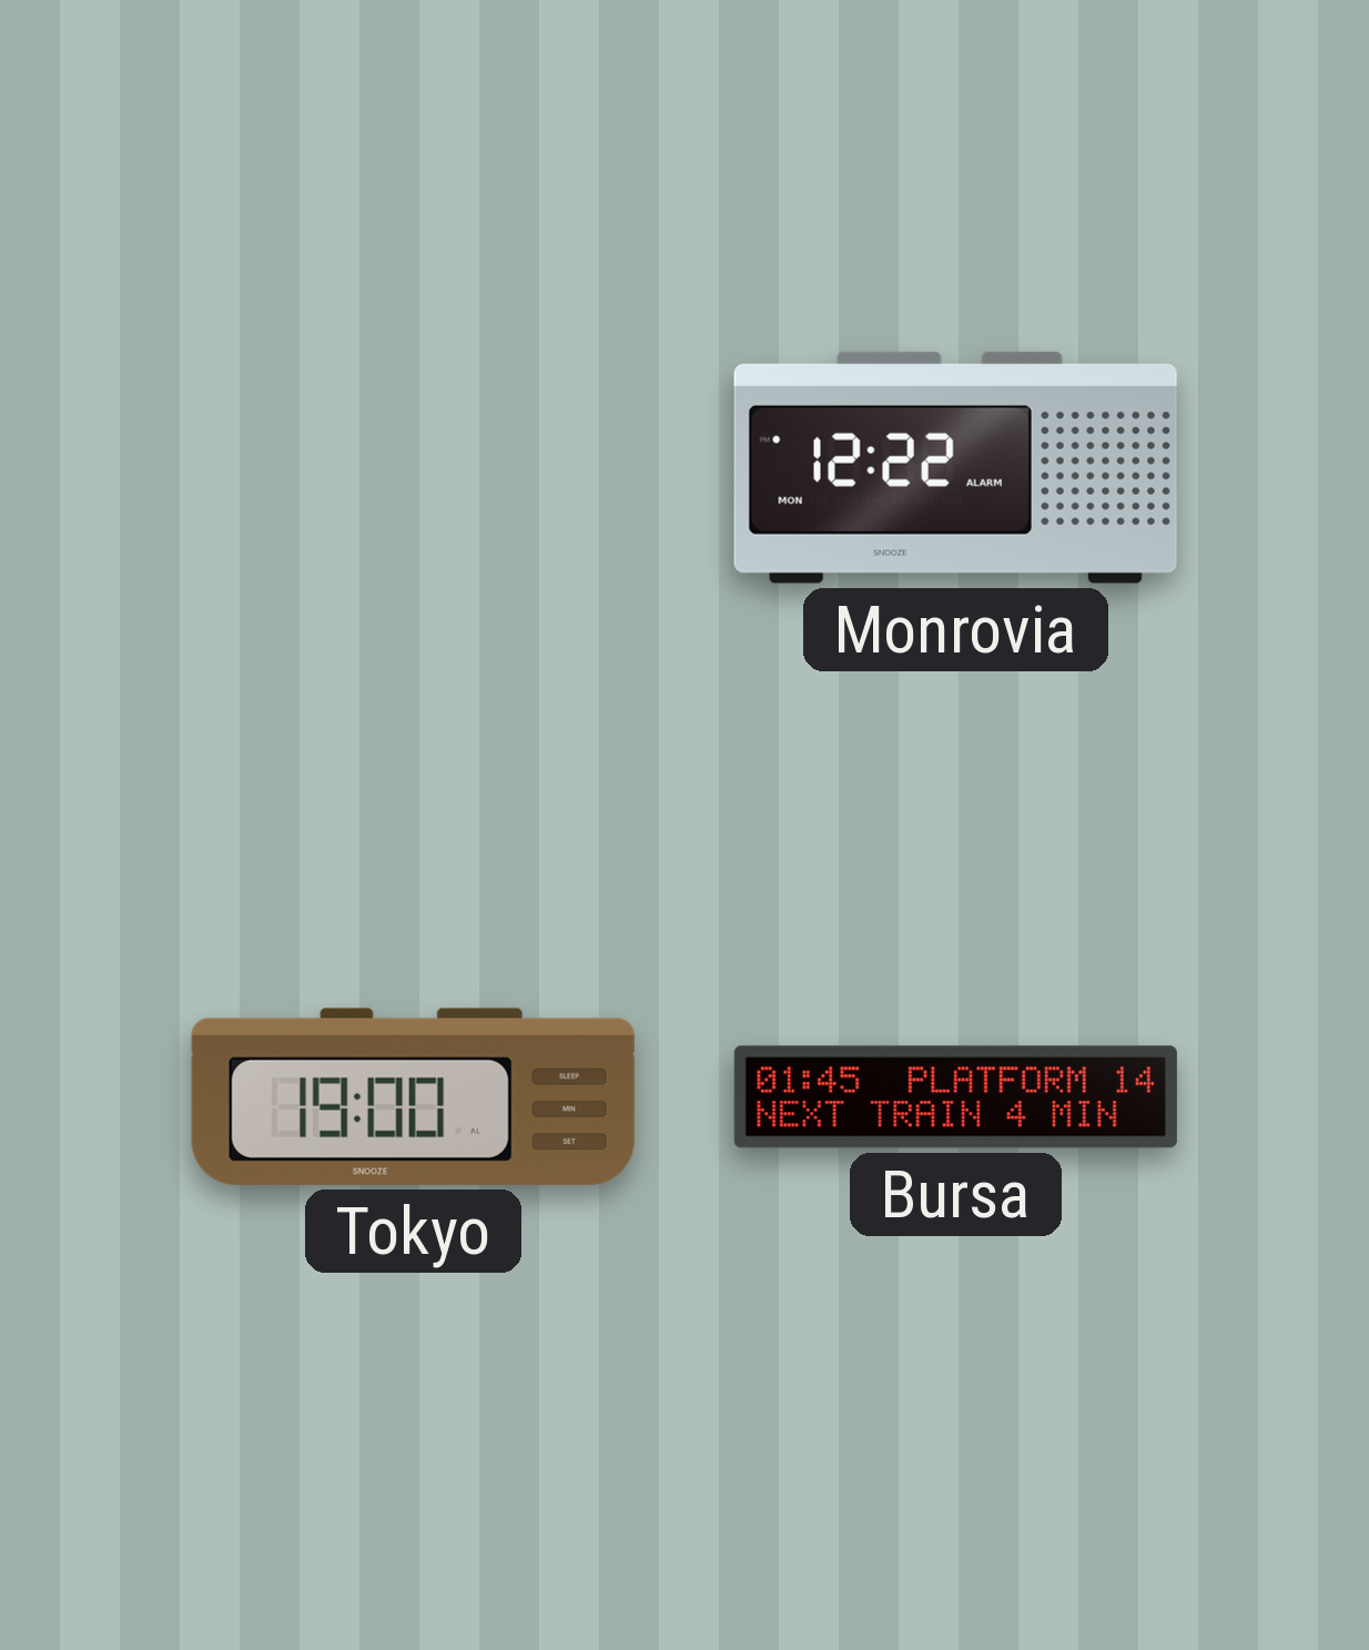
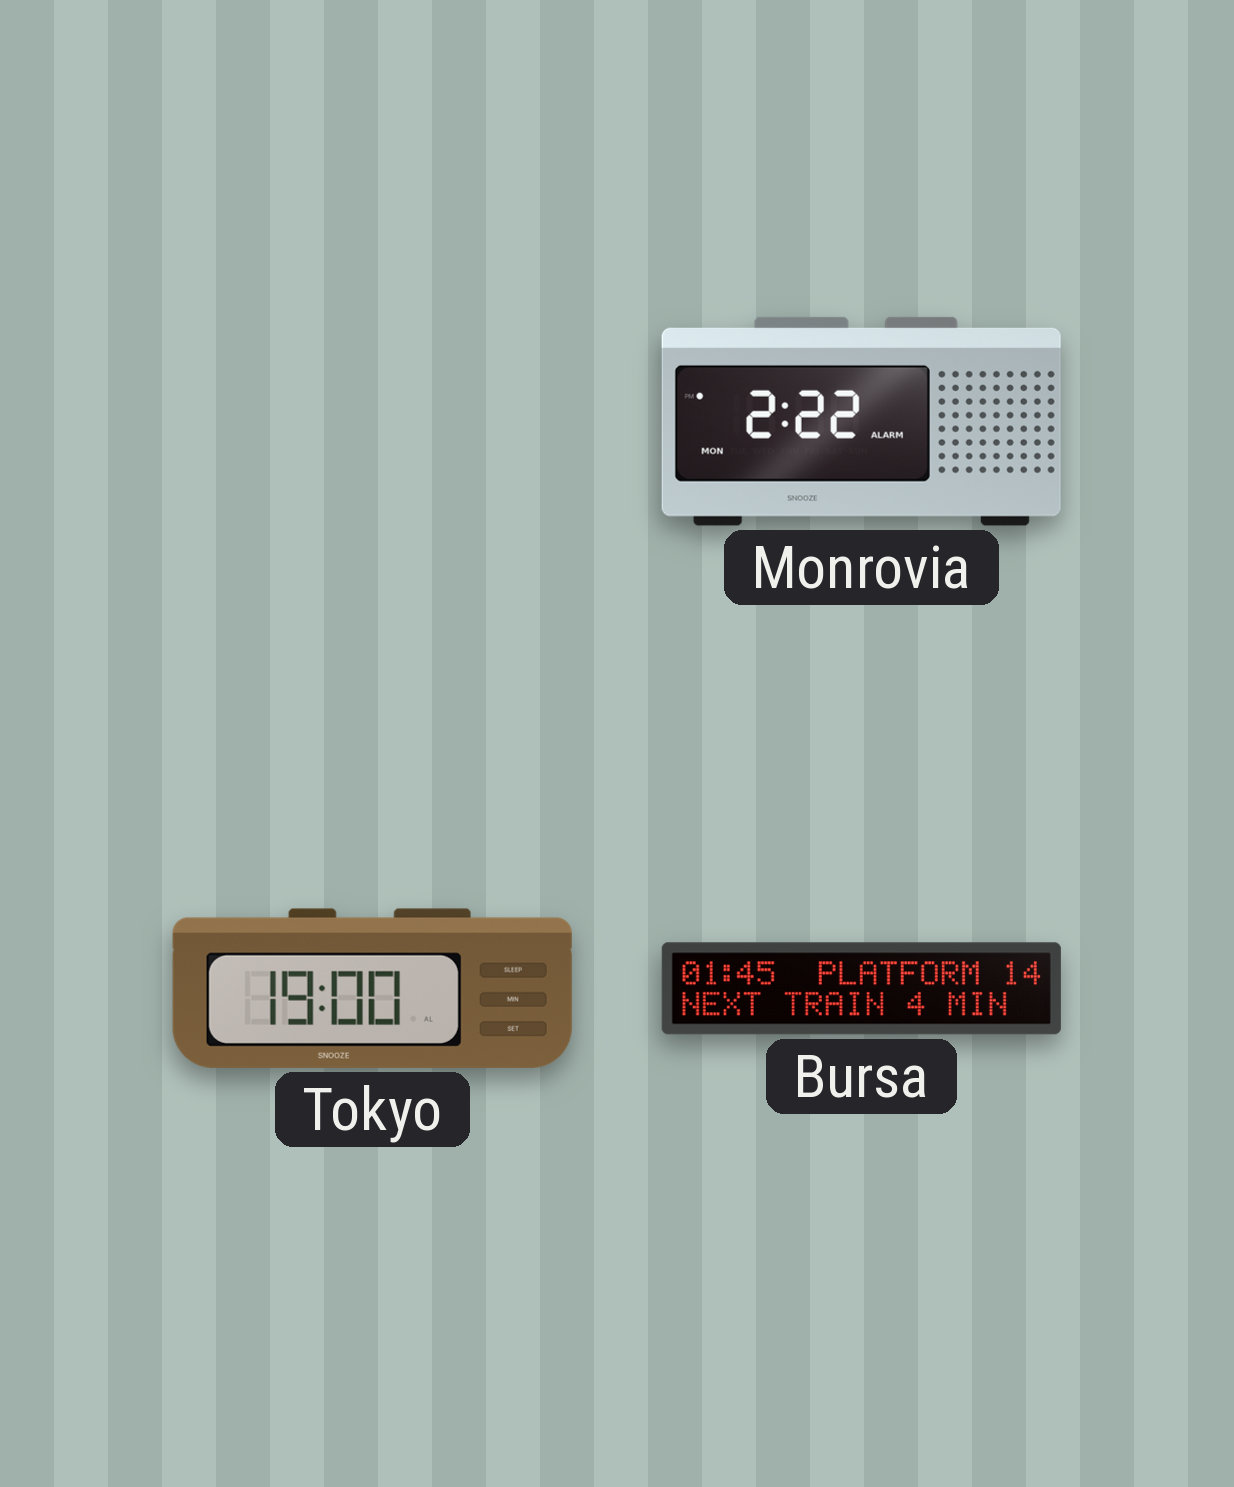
Monrovia: 12:22 -> 2:22 (861, 421)
